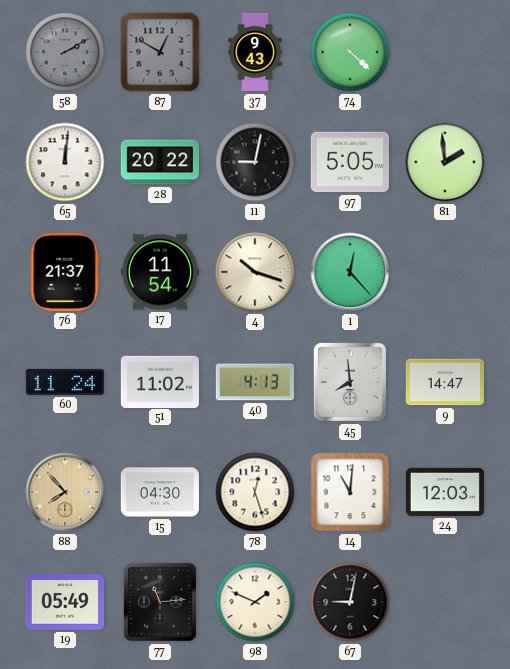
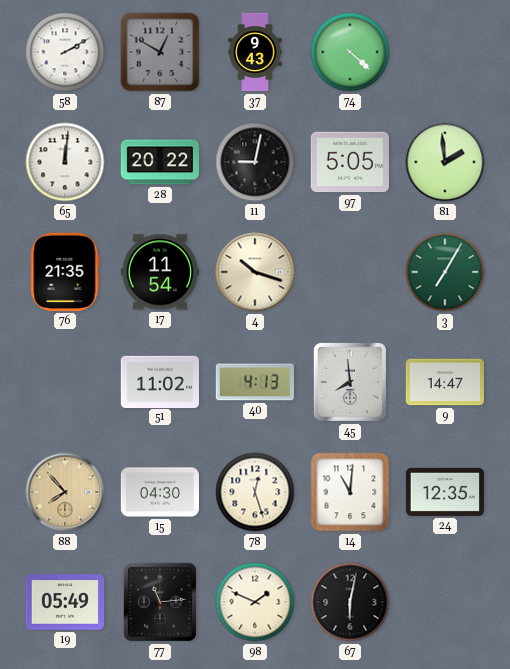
58 dial: grey -> white (65, 52)
76: 21:37 -> 21:35 (65, 272)
1: 12:23 -> none (350, 272)
3: none -> 7:05 (445, 272)
60: 11:24 -> none (65, 382)
24: 12:03 -> 12:35 (445, 492)
67: 9:02 -> 6:02 (350, 602)
